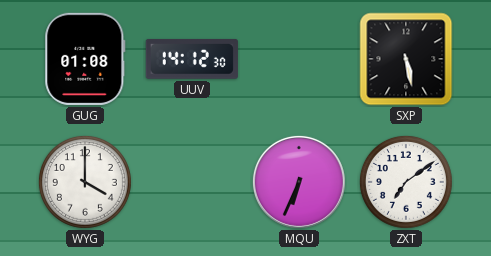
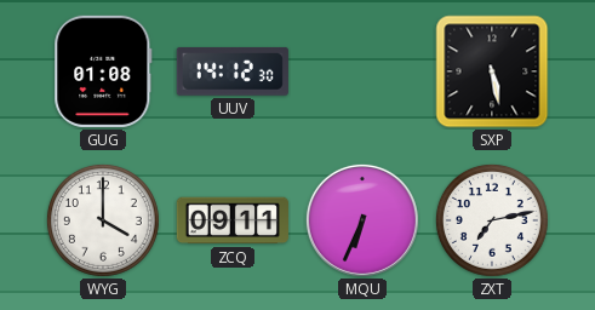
ZCQ: none -> 09:11 (233, 220)
ZXT: 7:09 -> 7:13 (492, 220)
